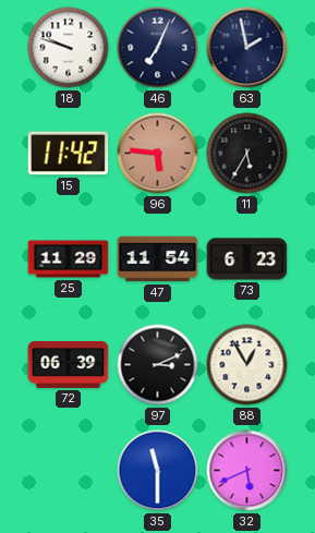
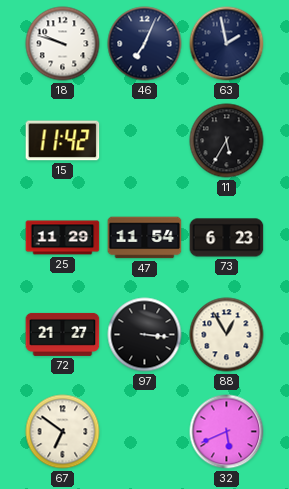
96: 5:46 -> none (158, 154)
72: 06:39 -> 21:27 (63, 334)
97: 3:11 -> 3:16 (145, 335)
67: none -> 6:51 (63, 432)
35: 11:30 -> none (158, 471)
